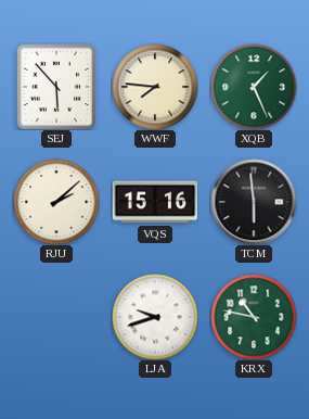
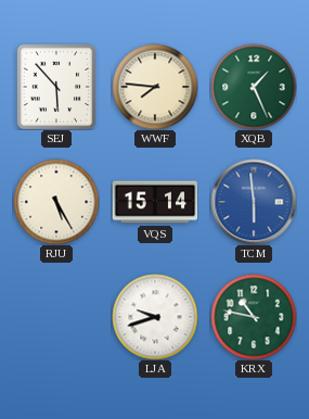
RJU: 2:08 -> 5:25 (56, 202)
VQS: 15:16 -> 15:14 (155, 202)
TCM dial: black -> blue (254, 202)
